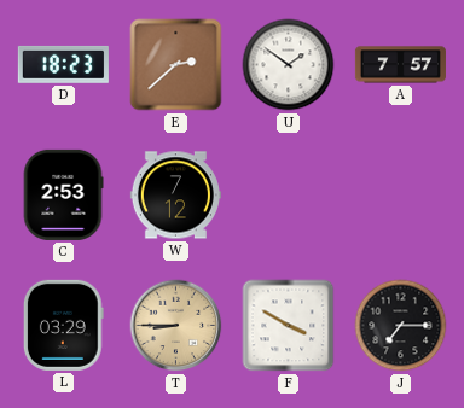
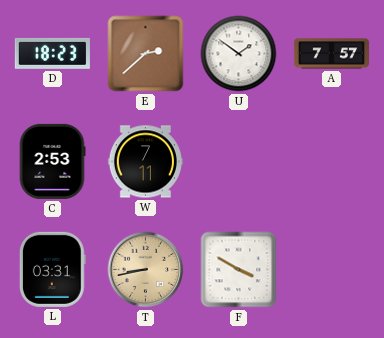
W: 7:12 -> 7:11 (145, 162)
L: 03:29 -> 03:31 (52, 269)
T: 8:45 -> 8:43 (146, 270)
J: 7:15 -> none (401, 326)
